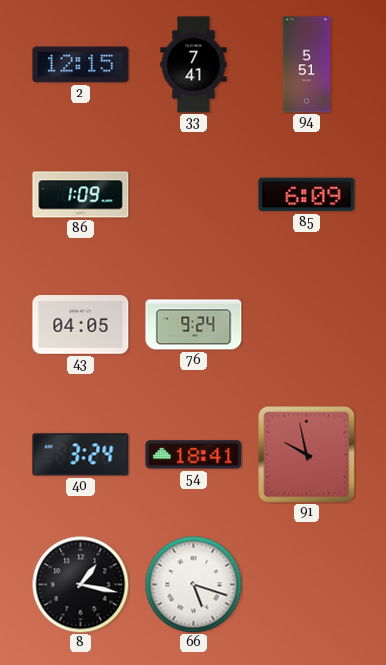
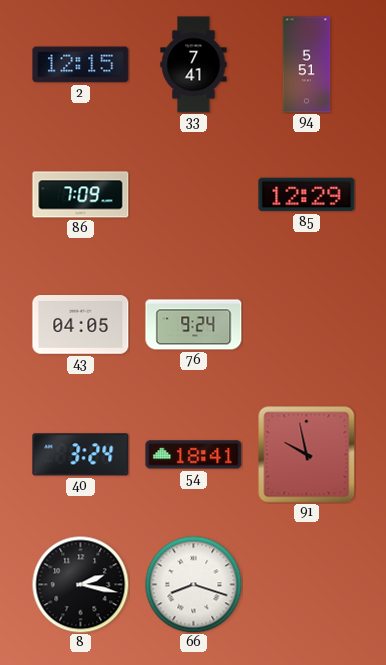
86: 1:09 -> 7:09 (81, 195)
85: 6:09 -> 12:29 (307, 195)
8: 1:17 -> 2:17 (80, 584)
66: 5:18 -> 8:18 (193, 584)
